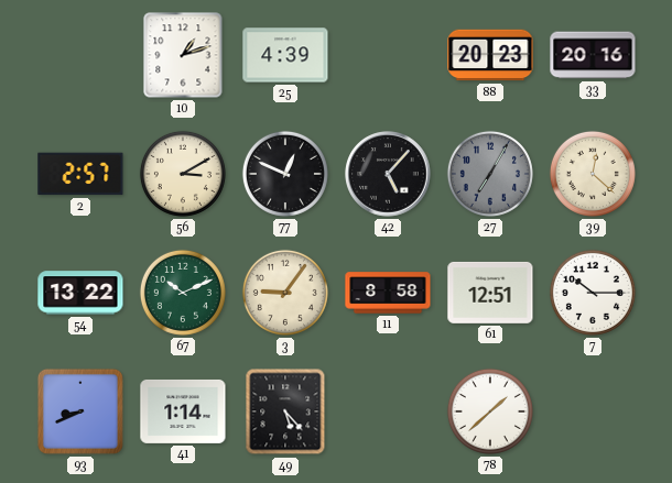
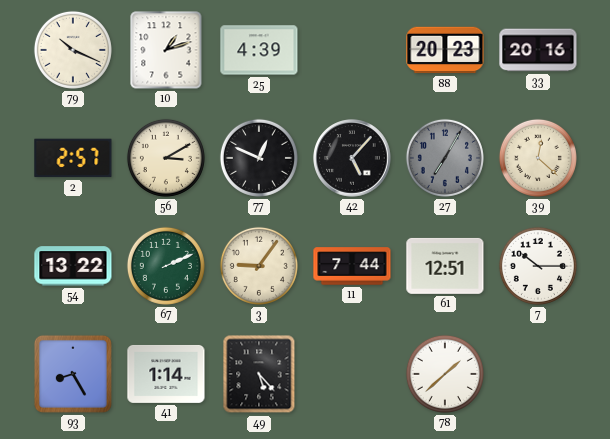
79: none -> 10:19 (73, 50)
67: 10:11 -> 2:11 (166, 266)
11: 8:58 -> 7:44 (352, 266)
93: 8:41 -> 8:25 (73, 374)
